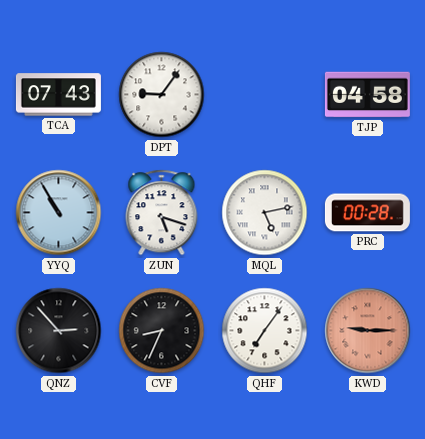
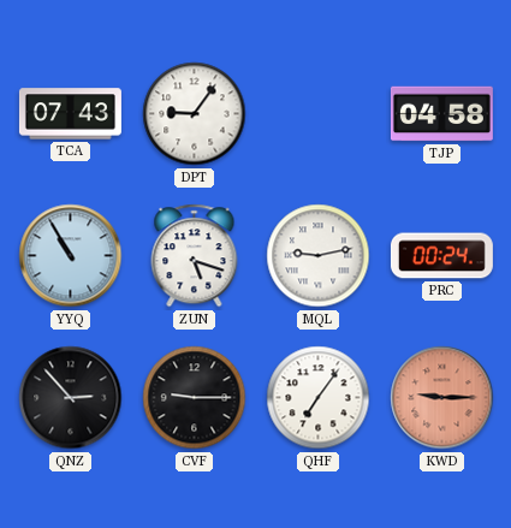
MQL: 5:13 -> 9:13 (319, 256)
PRC: 00:28 -> 00:24 (441, 256)
CVF: 8:34 -> 9:15 (195, 398)
